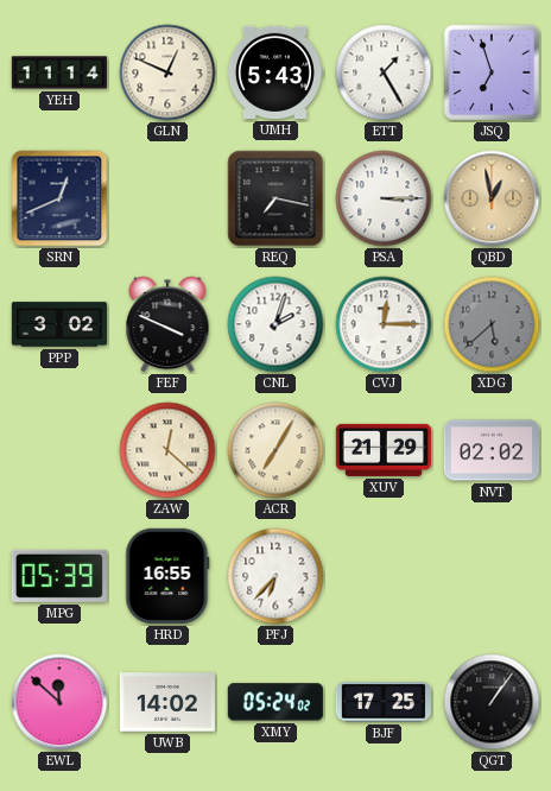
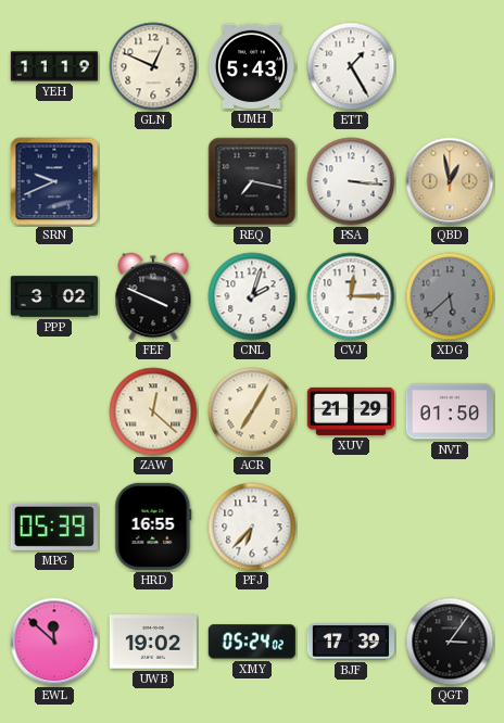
YEH: 11:14 -> 11:19 (53, 66)
JSQ: 6:57 -> none (492, 72)
SRN: 12:41 -> 9:41 (54, 181)
PSA: 3:15 -> 3:16 (351, 181)
NVT: 02:02 -> 01:50 (449, 411)
UWB: 14:02 -> 19:02 (153, 642)
BJF: 17:25 -> 17:39 (351, 642)
QGT: 1:06 -> 3:06 (450, 642)
